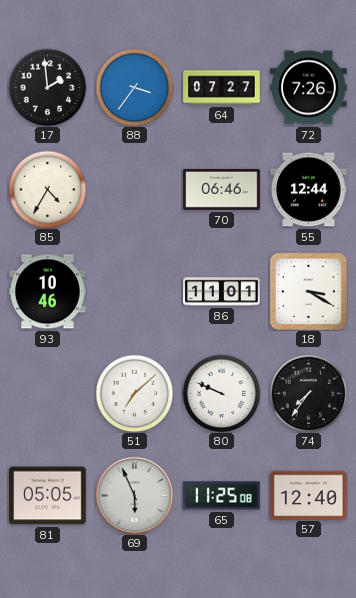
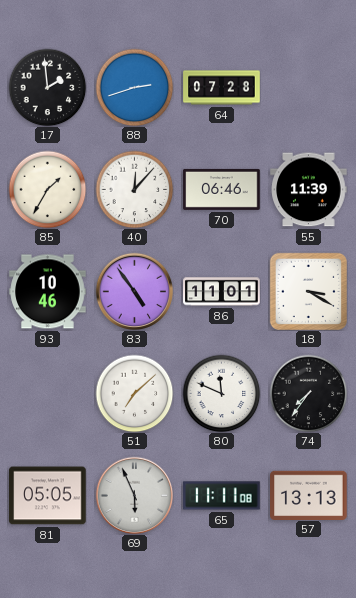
88: 3:36 -> 2:42 (134, 87)
64: 07:27 -> 07:28 (222, 88)
72: 7:26 -> none (309, 88)
85: 4:35 -> 1:35 (47, 189)
40: none -> 12:07 (134, 189)
55: 12:44 -> 11:39 (309, 190)
83: none -> 4:54 (134, 291)
80: 9:49 -> 11:49 (221, 393)
65: 11:25 -> 11:11 (222, 496)
57: 12:40 -> 13:13 (309, 495)
